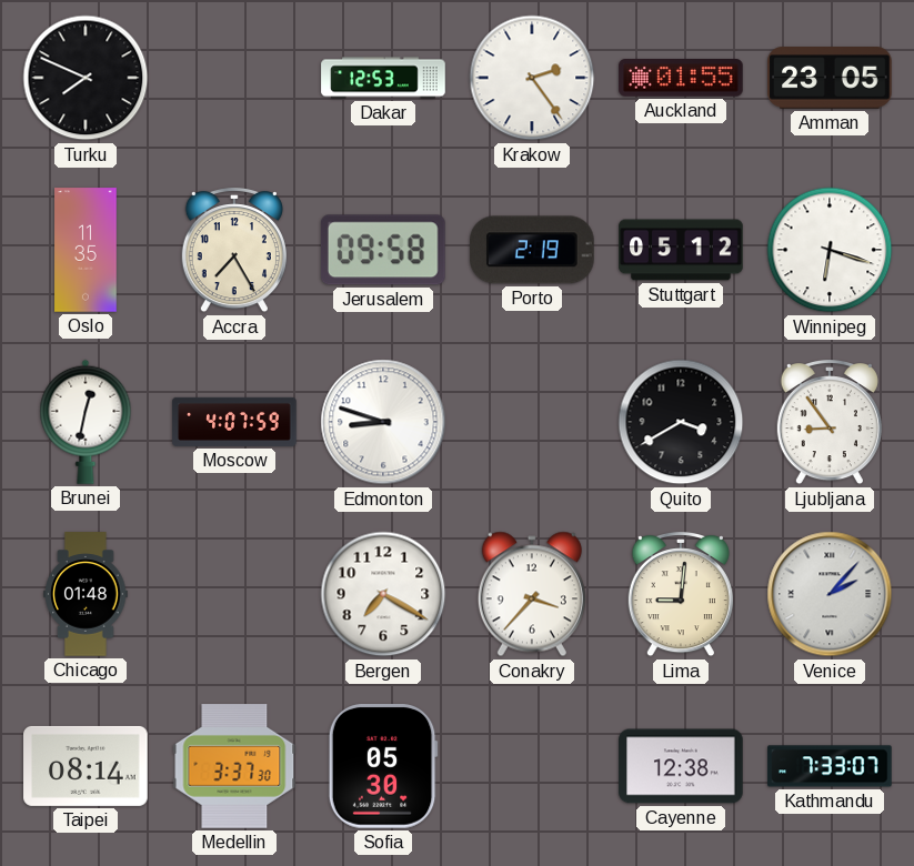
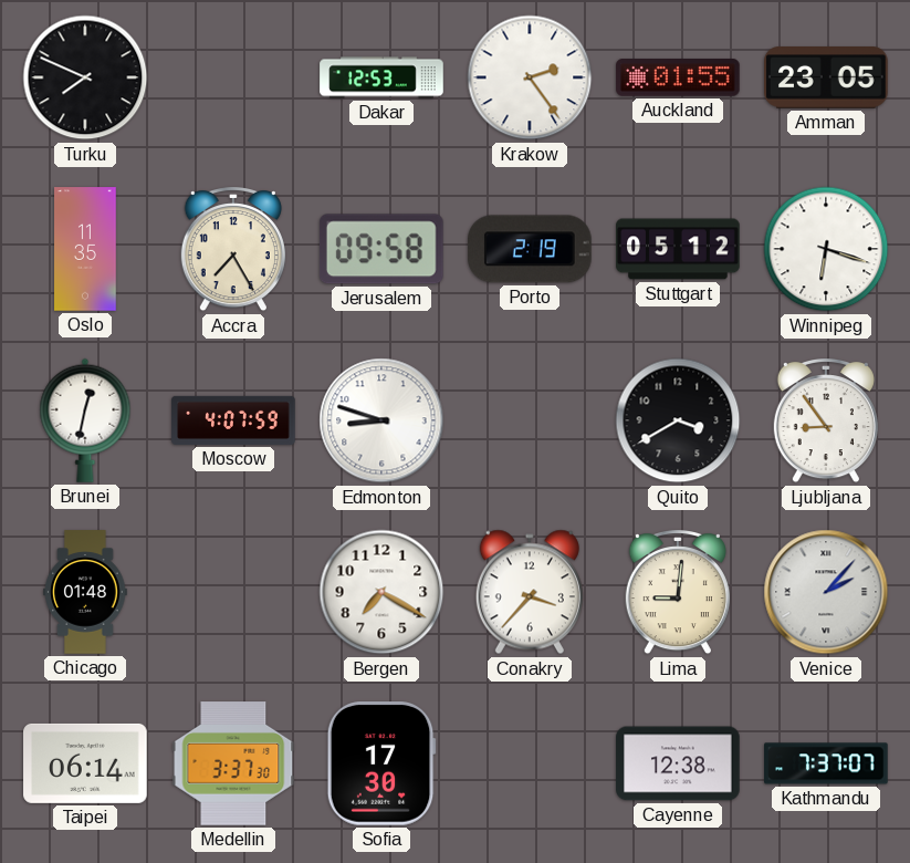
Taipei: 08:14 -> 06:14 (85, 763)
Sofia: 05:30 -> 17:30 (381, 765)
Kathmandu: 7:33 -> 7:37 (826, 763)
